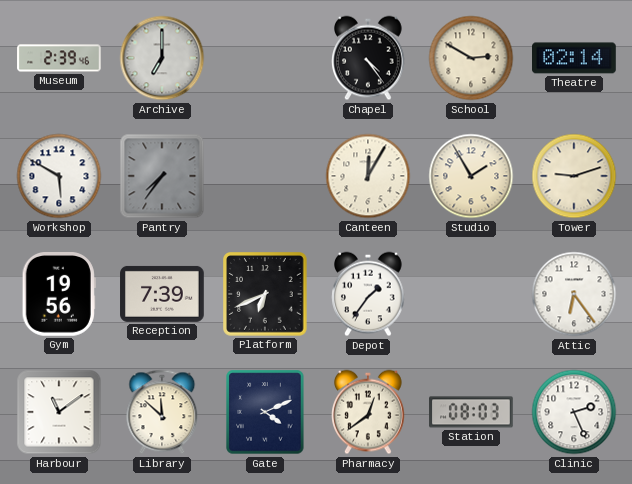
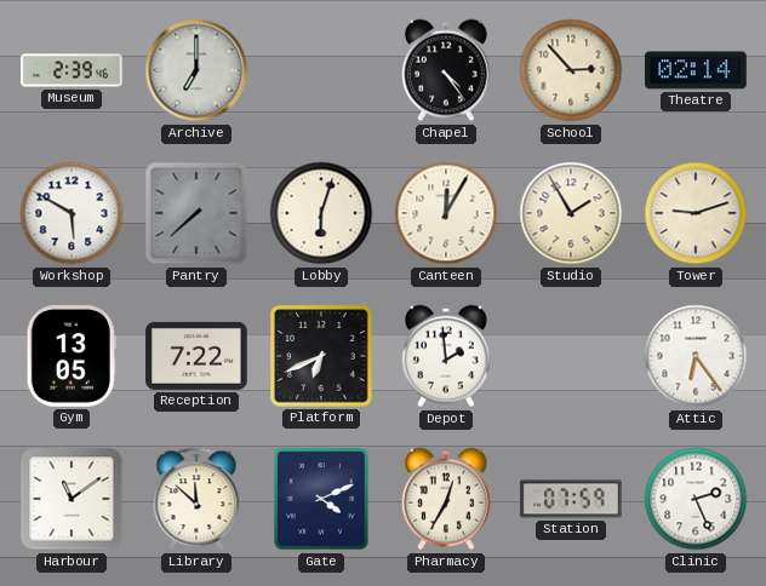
School: 2:50 -> 2:53 (571, 70)
Pantry: 7:36 -> 7:38 (196, 213)
Lobby: none -> 6:03 (321, 213)
Gym: 19:56 -> 13:05 (72, 357)
Reception: 7:39 -> 7:22 (196, 356)
Depot: 1:36 -> 1:59 (447, 356)
Pharmacy: 12:39 -> 12:35 (447, 499)
Station: 08:03 -> 07:59 (571, 499)
